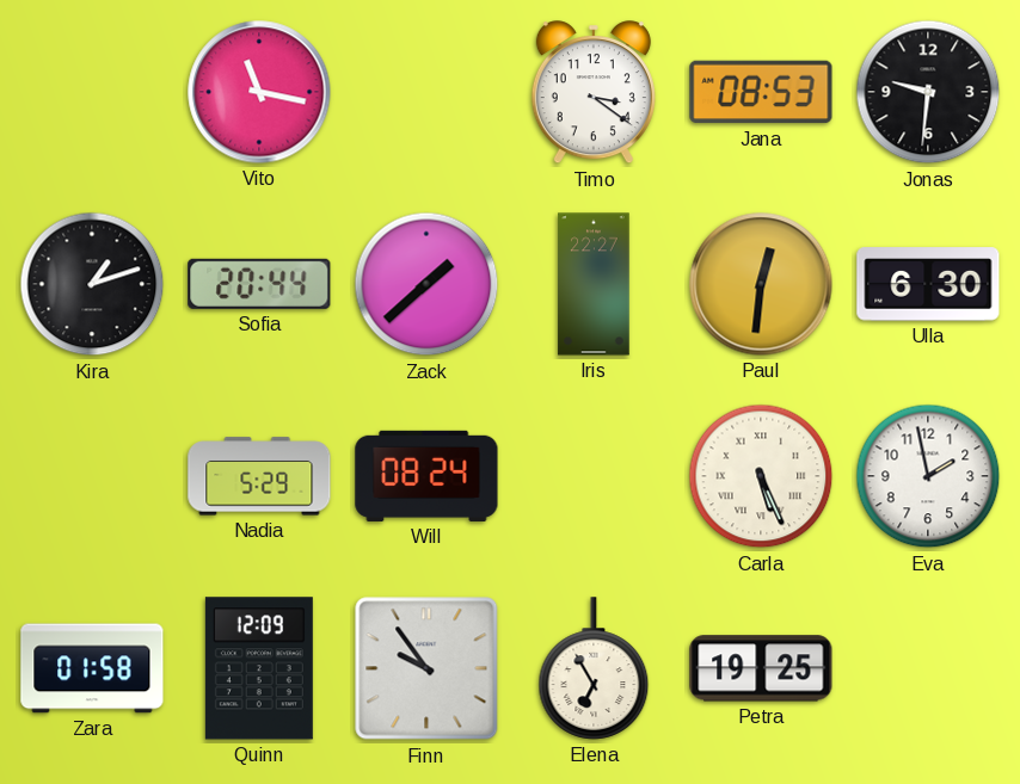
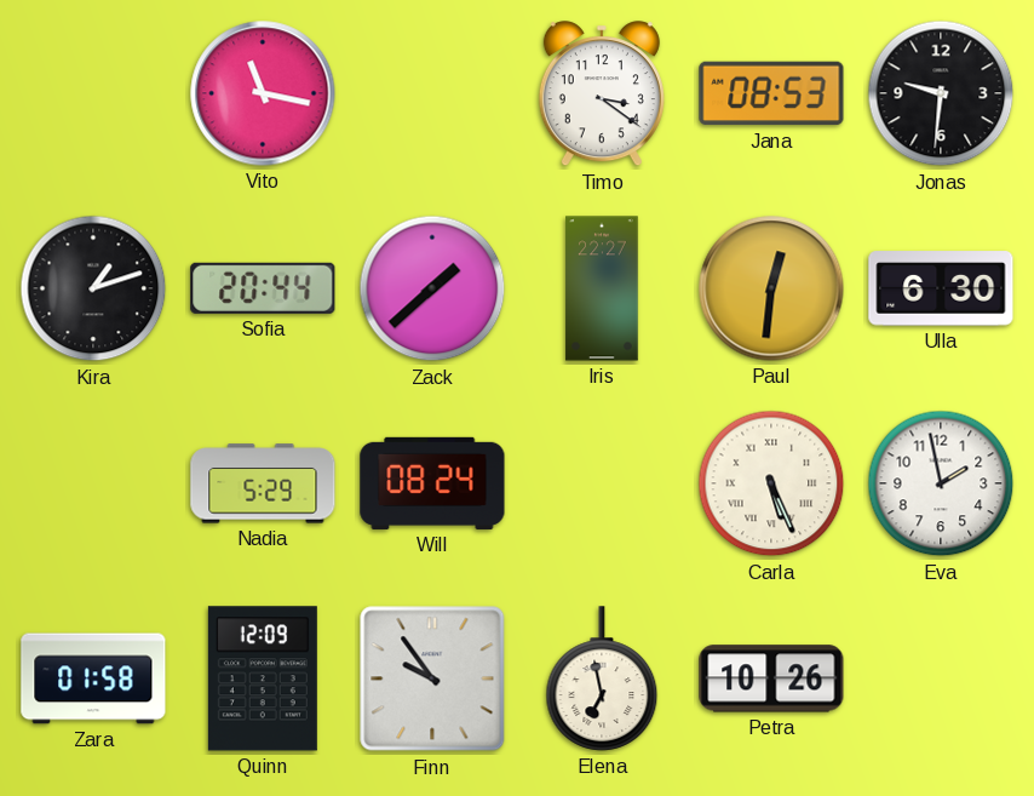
Elena: 6:55 -> 6:58 (602, 678)
Petra: 19:25 -> 10:26 (771, 678)
